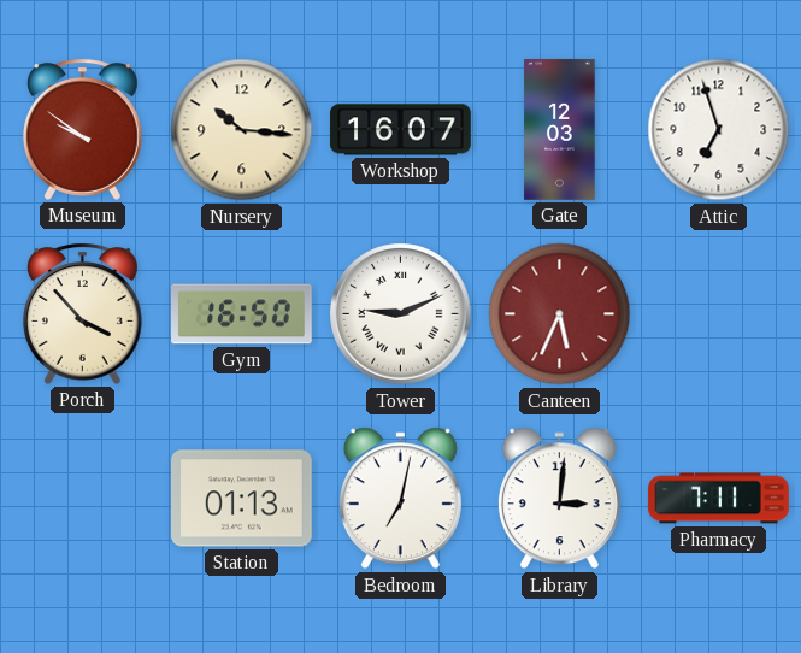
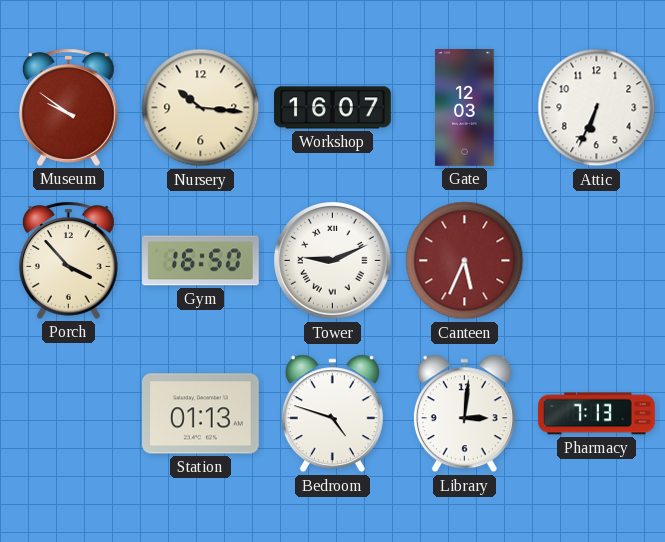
Attic: 6:57 -> 6:34 (597, 108)
Bedroom: 7:02 -> 4:48 (332, 414)
Pharmacy: 7:11 -> 7:13 (597, 414)
